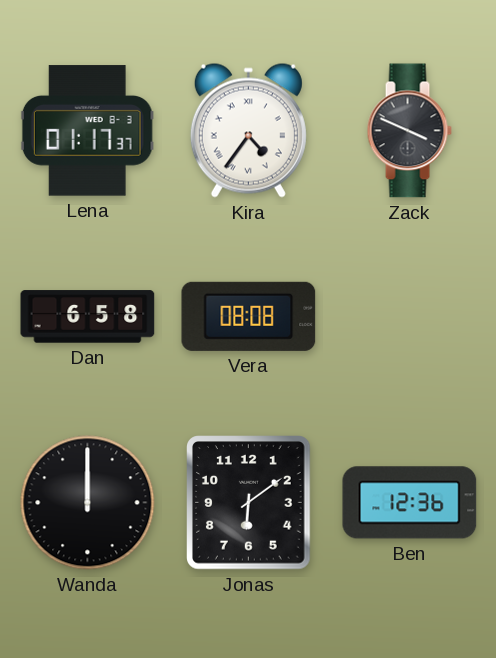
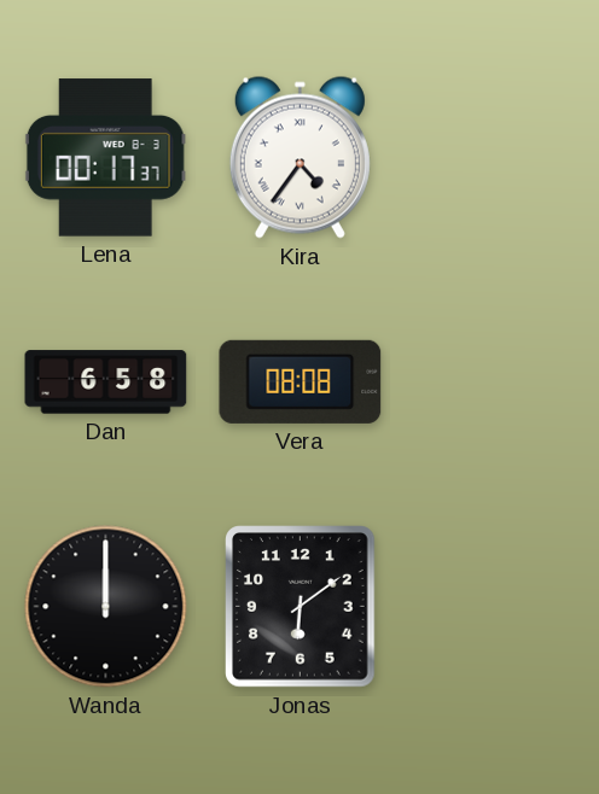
Lena: 01:17 -> 00:17 (105, 158)
Zack: 3:49 -> none (409, 131)
Ben: 12:36 -> none (410, 503)
